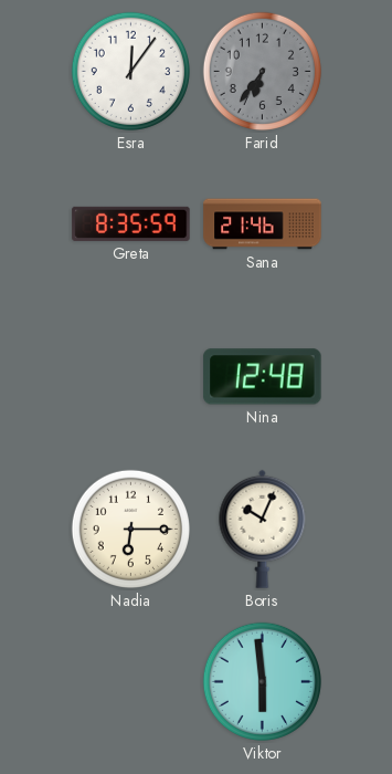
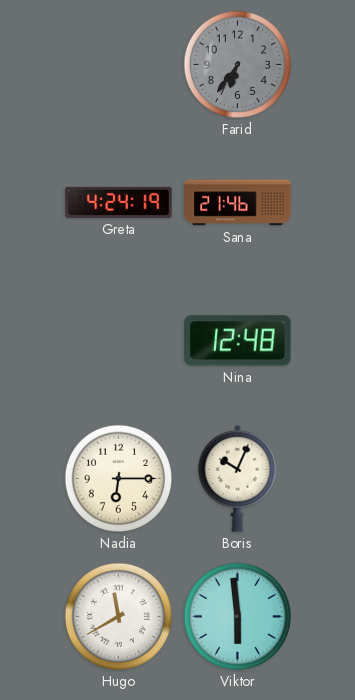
Esra: 12:06 -> none (130, 71)
Greta: 8:35 -> 4:24 (119, 202)
Hugo: none -> 11:40 (118, 616)
